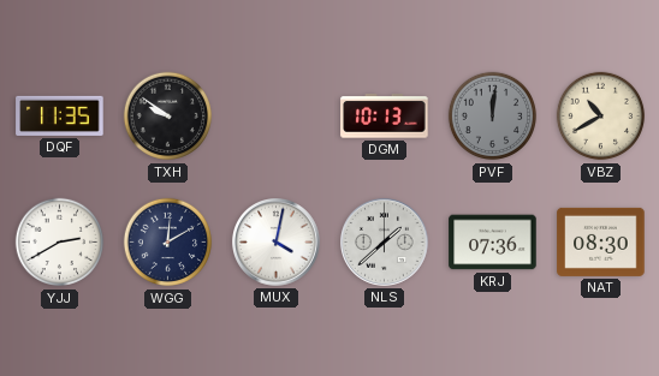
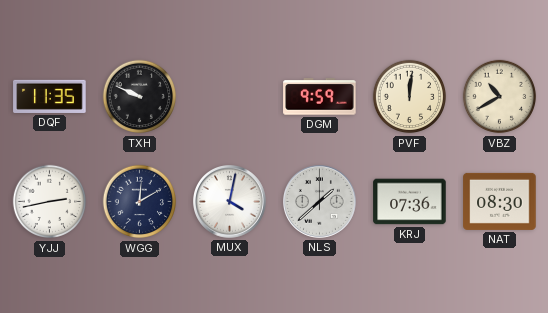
TXH: 9:51 -> 9:49 (140, 97)
DGM: 10:13 -> 9:59 (320, 97)
PVF dial: grey -> cream (410, 97)
YJJ: 2:40 -> 2:43 (50, 202)
